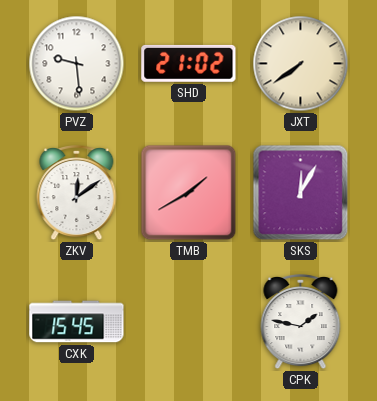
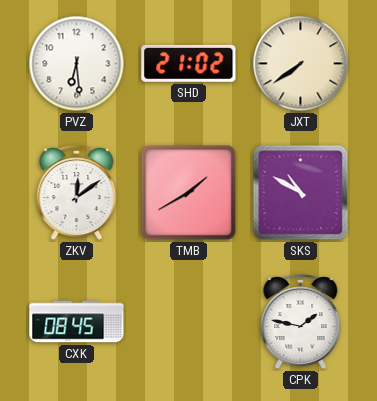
PVZ: 9:29 -> 6:29 (77, 64)
SKS: 12:05 -> 10:50 (301, 193)
CXK: 15:45 -> 08:45 (77, 322)
